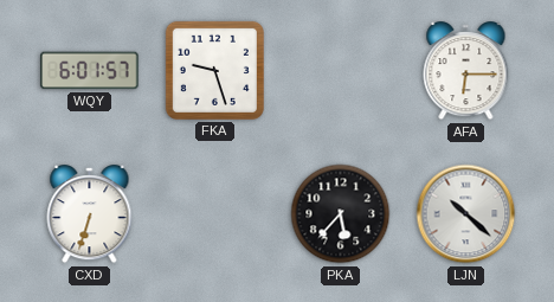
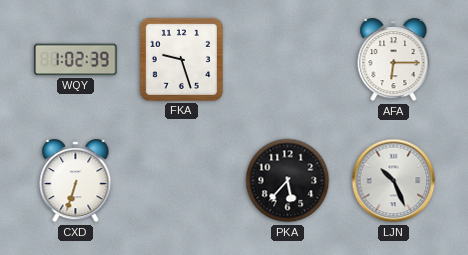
WQY: 6:01 -> 1:02 (76, 60)
LJN: 10:22 -> 10:26 (394, 181)
